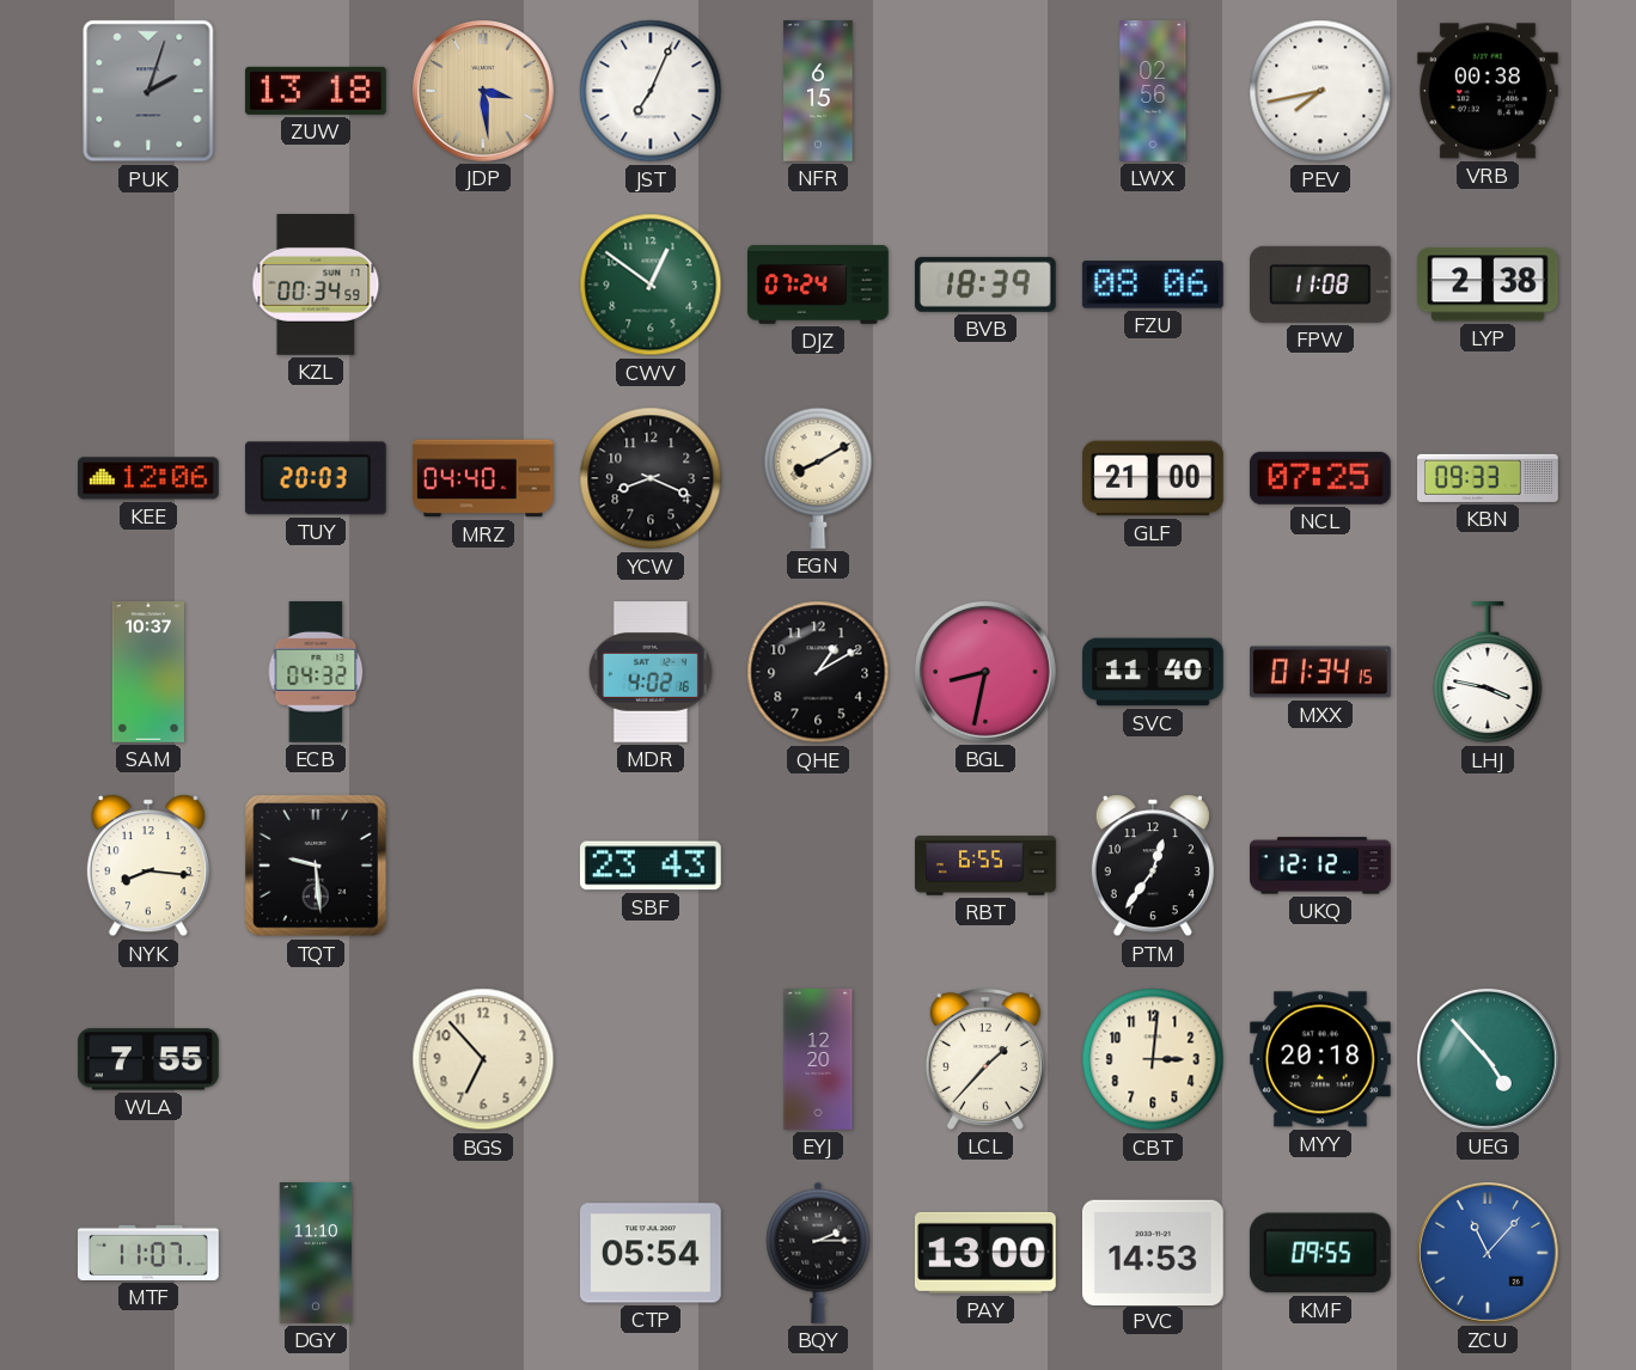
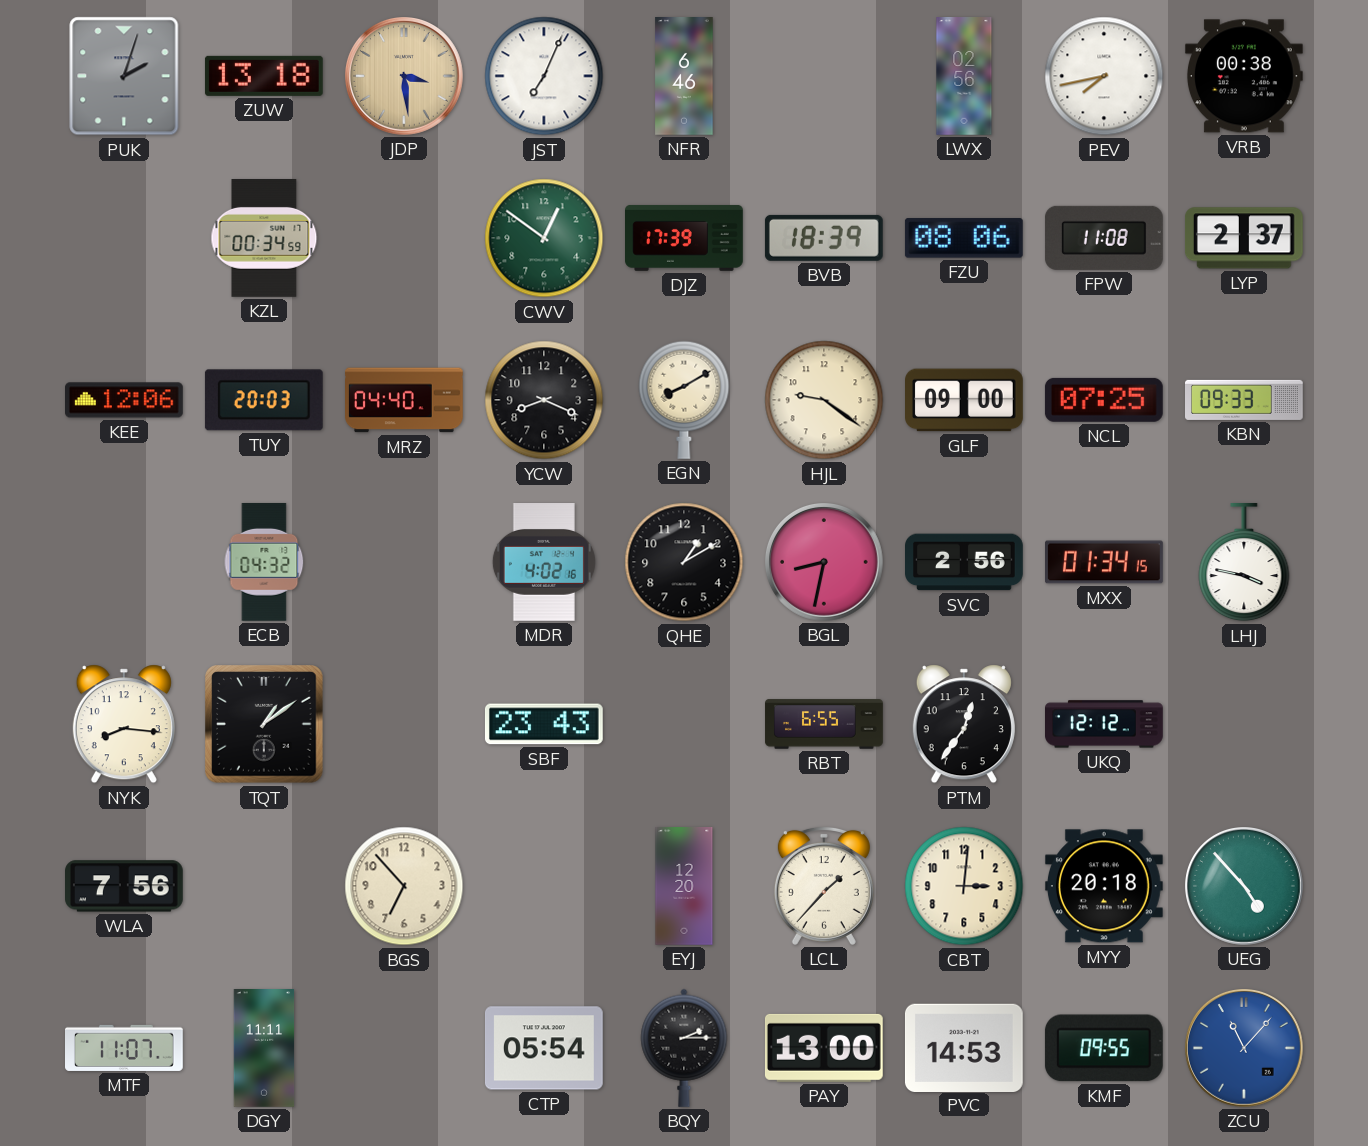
NFR: 6:15 -> 6:46 (684, 76)
DJZ: 07:24 -> 17:39 (685, 238)
LYP: 2:38 -> 2:37 (1244, 238)
HJL: none -> 9:21 (824, 400)
GLF: 21:00 -> 09:00 (965, 400)
SAM: 10:37 -> none (148, 673)
SVC: 11:40 -> 2:56 (965, 562)
TQT: 9:29 -> 1:09 (264, 724)
WLA: 7:55 -> 7:56 (125, 886)
DGY: 11:10 -> 11:11 (264, 1049)
